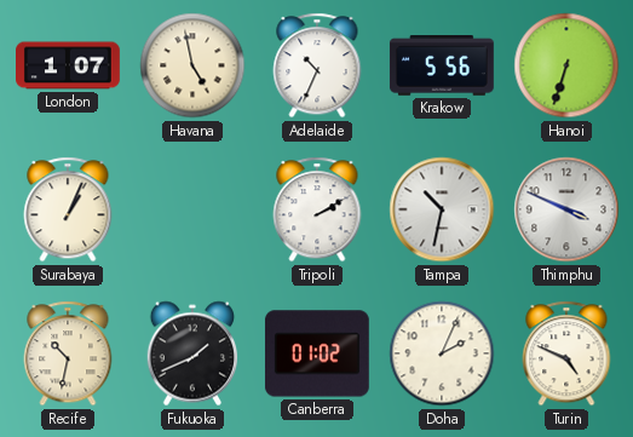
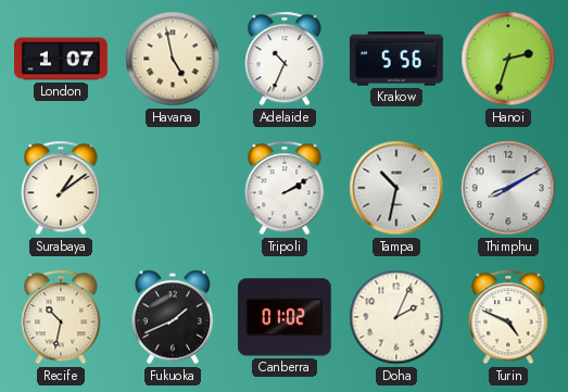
Hanoi: 6:33 -> 2:33 (508, 59)
Surabaya: 1:04 -> 1:09 (61, 188)
Thimphu: 3:49 -> 8:10 (508, 188)
